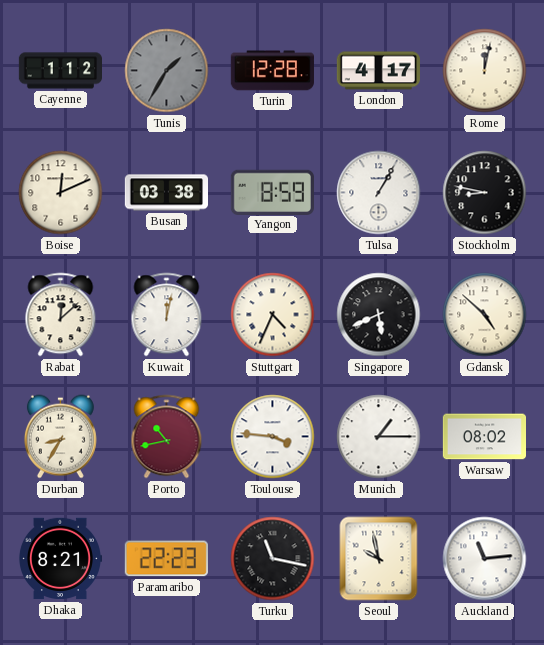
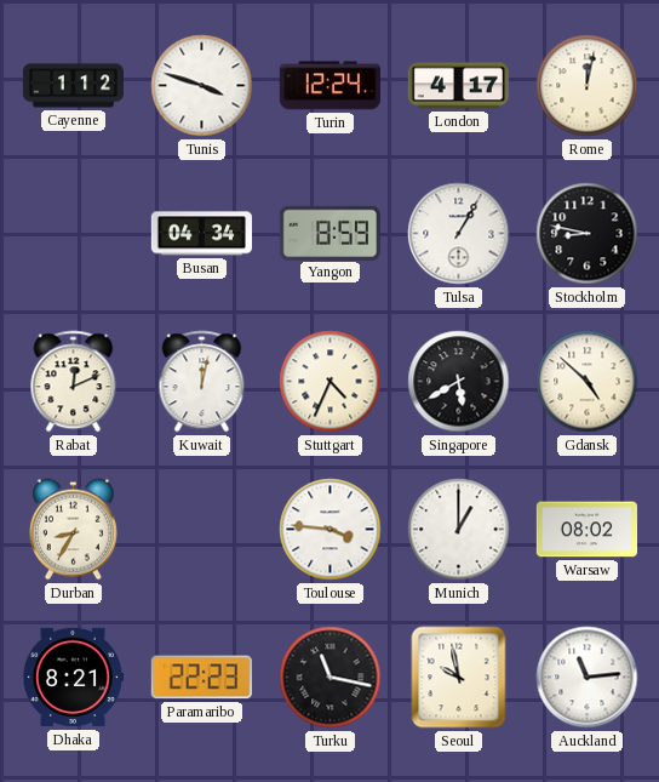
Tunis: 1:35 -> 3:48 (202, 86)
Tunis dial: grey -> white (202, 86)
Turin: 12:28 -> 12:24 (329, 86)
Boise: 12:11 -> none (61, 193)
Busan: 03:38 -> 04:34 (201, 234)
Rabat: 12:08 -> 12:11 (74, 382)
Singapore: 5:41 -> 5:40 (459, 382)
Porto: 10:43 -> none (167, 437)
Munich: 1:15 -> 1:00 (459, 530)
